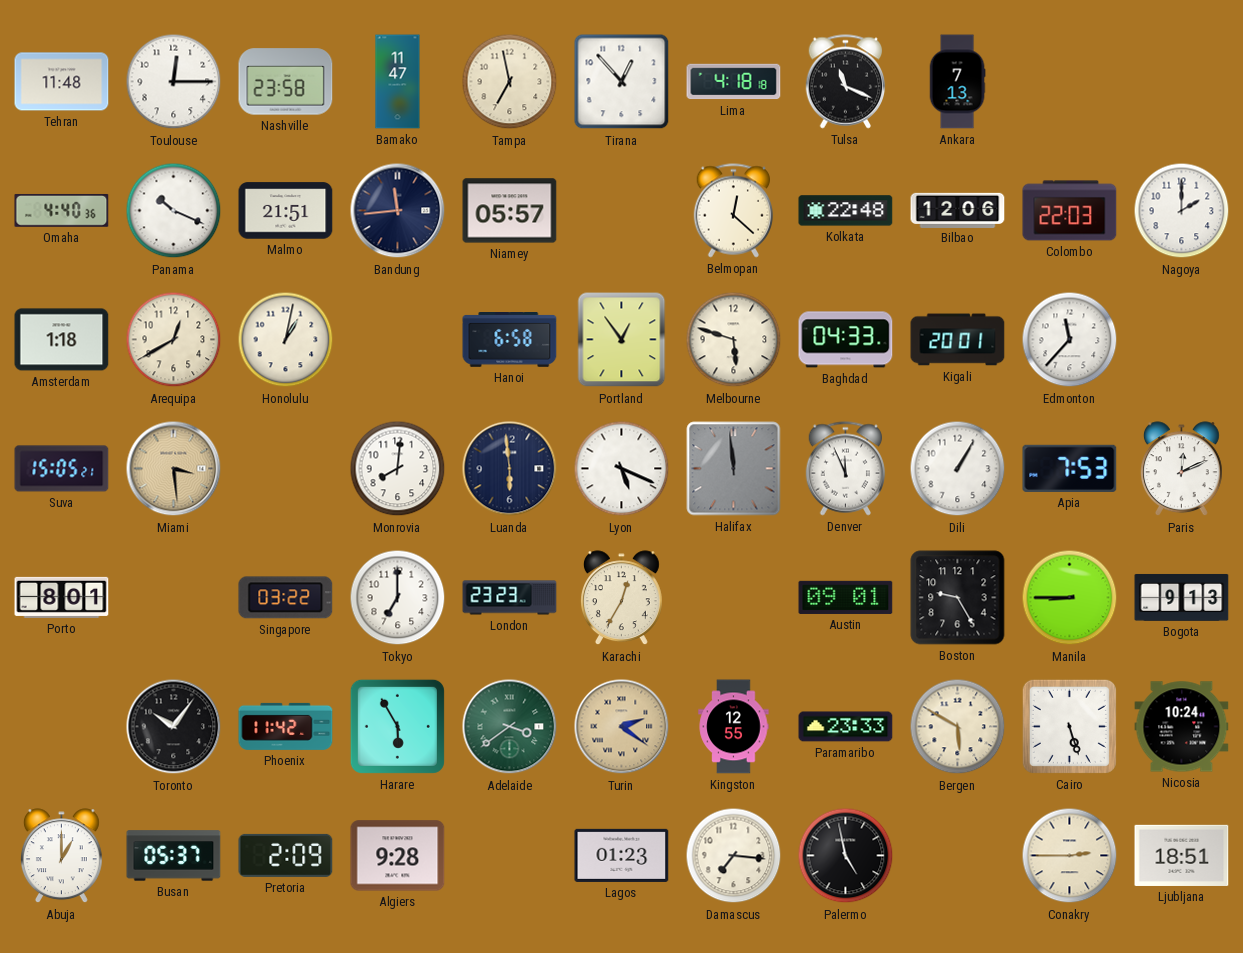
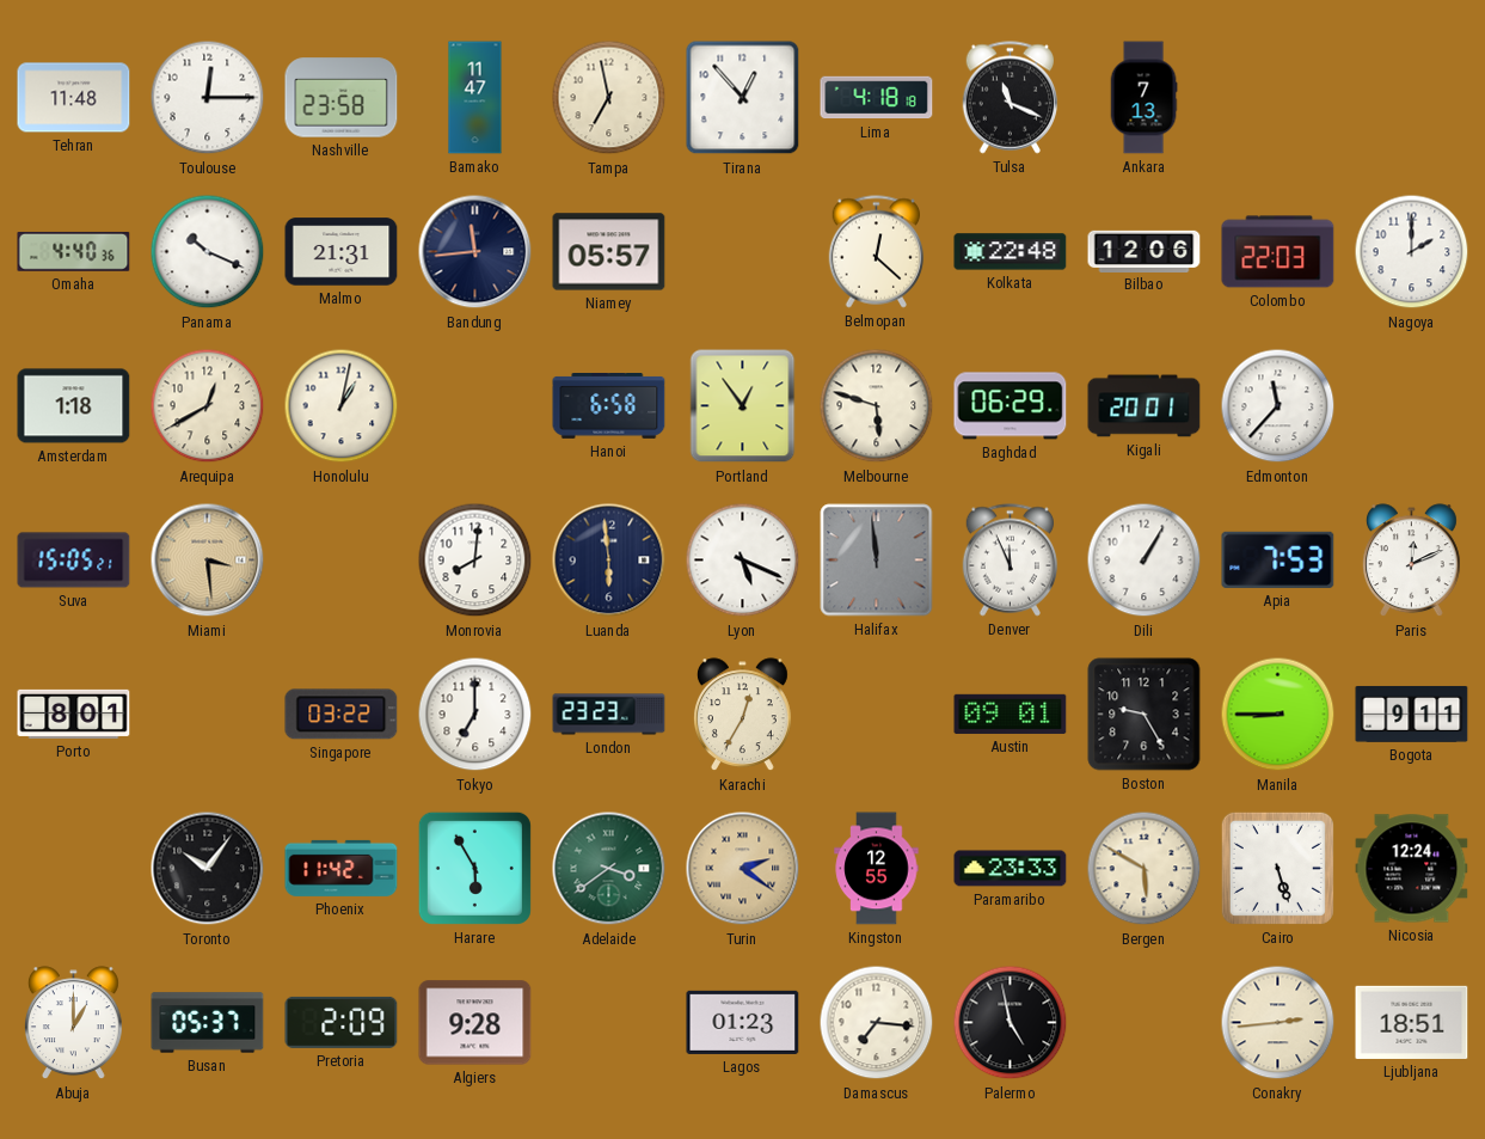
Malmo: 21:51 -> 21:31 (342, 252)
Baghdad: 04:33 -> 06:29 (1011, 406)
Bogota: 9:13 -> 9:11 (1412, 714)
Nicosia: 10:24 -> 12:24 (1412, 869)
Conakry: 2:45 -> 2:44 (1278, 1023)
